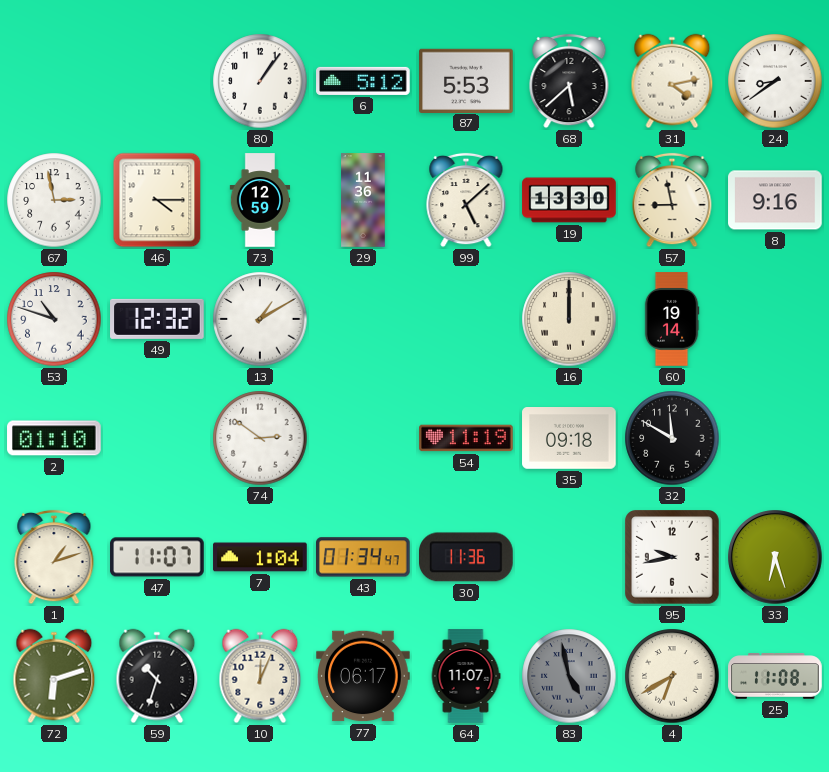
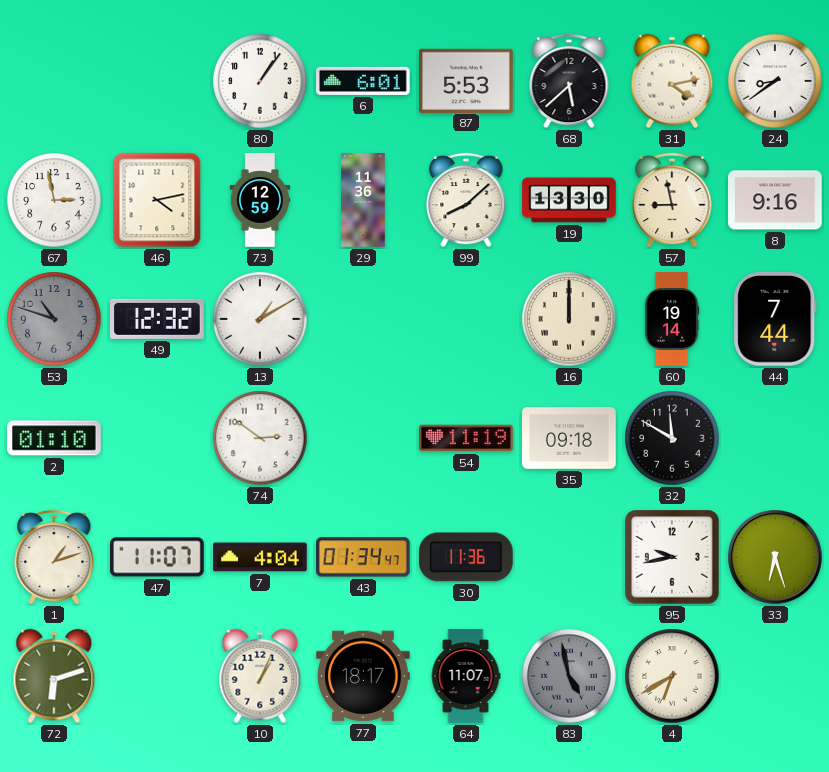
6: 5:12 -> 6:01 (363, 81)
46: 4:15 -> 4:13 (157, 200)
99: 5:08 -> 8:08 (466, 200)
53 dial: white -> grey (54, 319)
44: none -> 7:44 (776, 320)
7: 1:04 -> 4:04 (260, 557)
59: 10:33 -> none (157, 676)
10: 12:04 -> 1:04 (260, 676)
77: 06:17 -> 18:17 (363, 676)
25: 11:08 -> none (775, 676)
